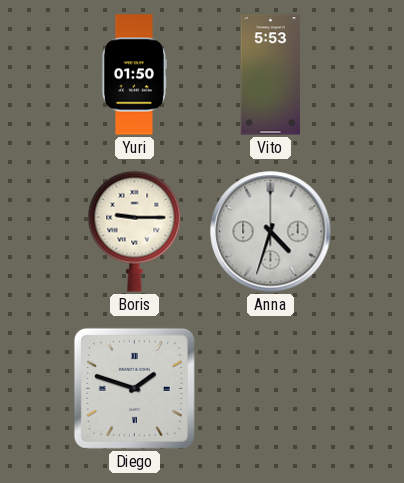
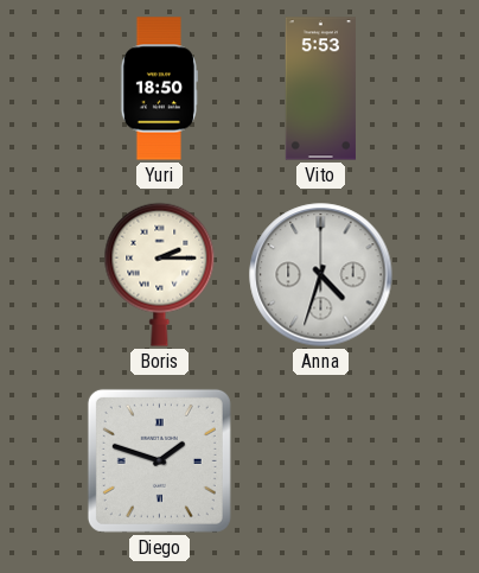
Yuri: 01:50 -> 18:50 (159, 89)
Boris: 9:15 -> 2:15 (160, 274)
